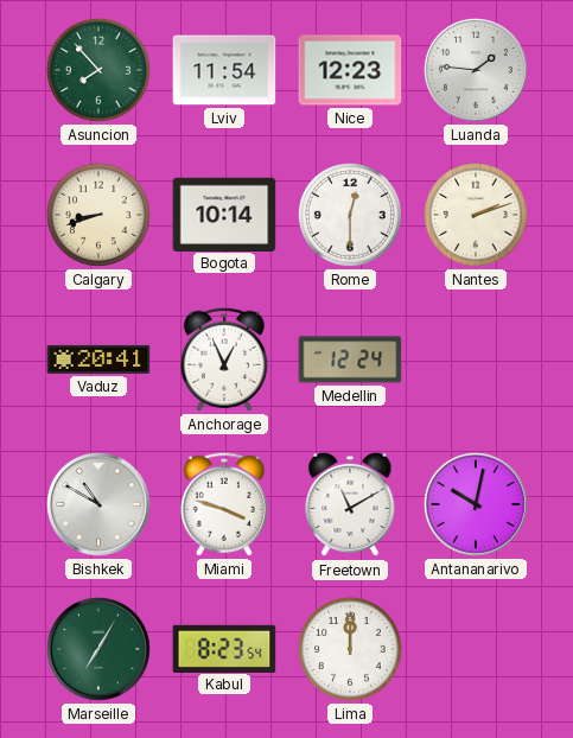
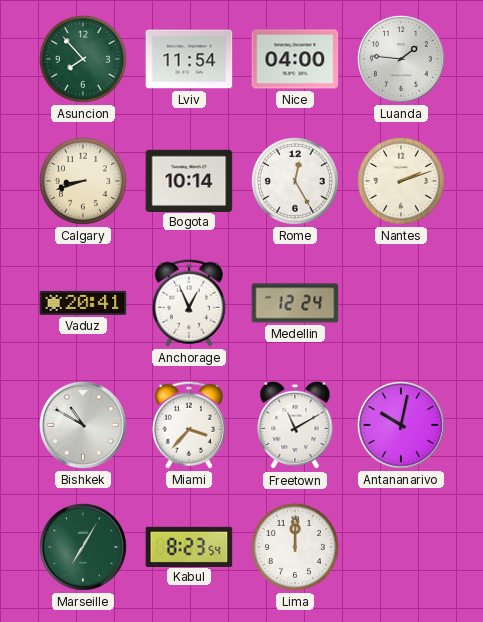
Nice: 12:23 -> 04:00 (295, 59)
Rome: 12:30 -> 12:25 (295, 181)
Miami: 3:48 -> 3:37 (189, 425)
